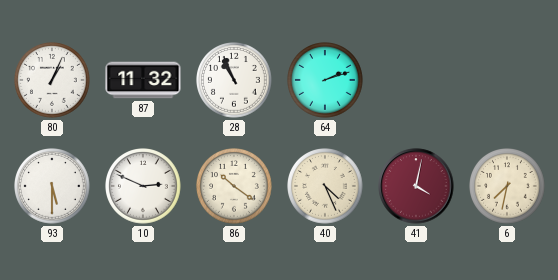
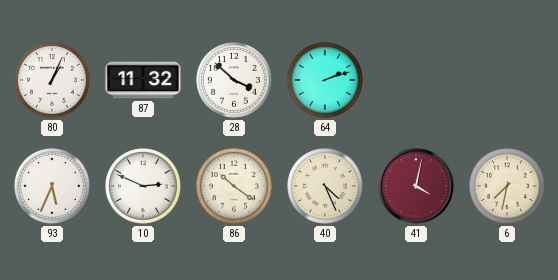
28: 10:56 -> 3:52 (235, 81)
93: 5:30 -> 5:34 (53, 187)
